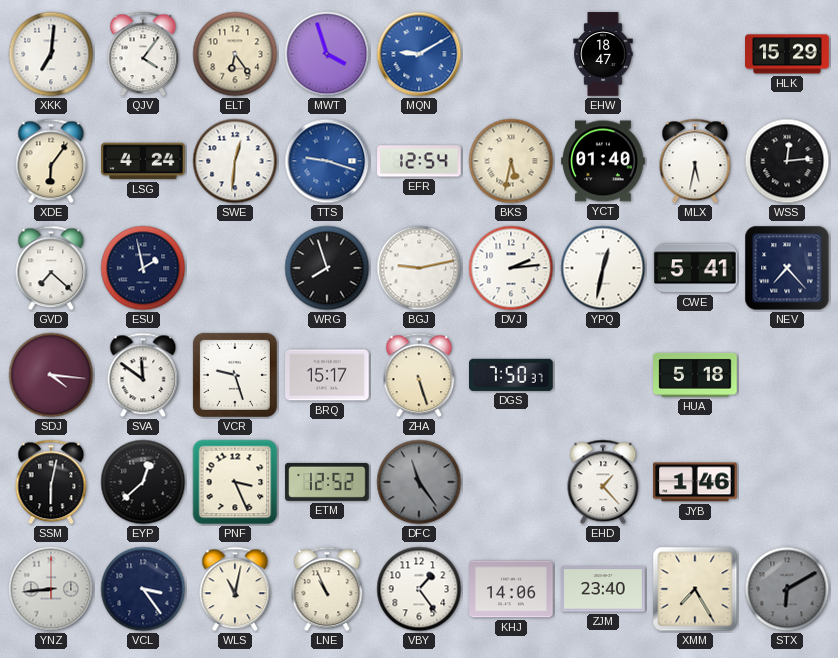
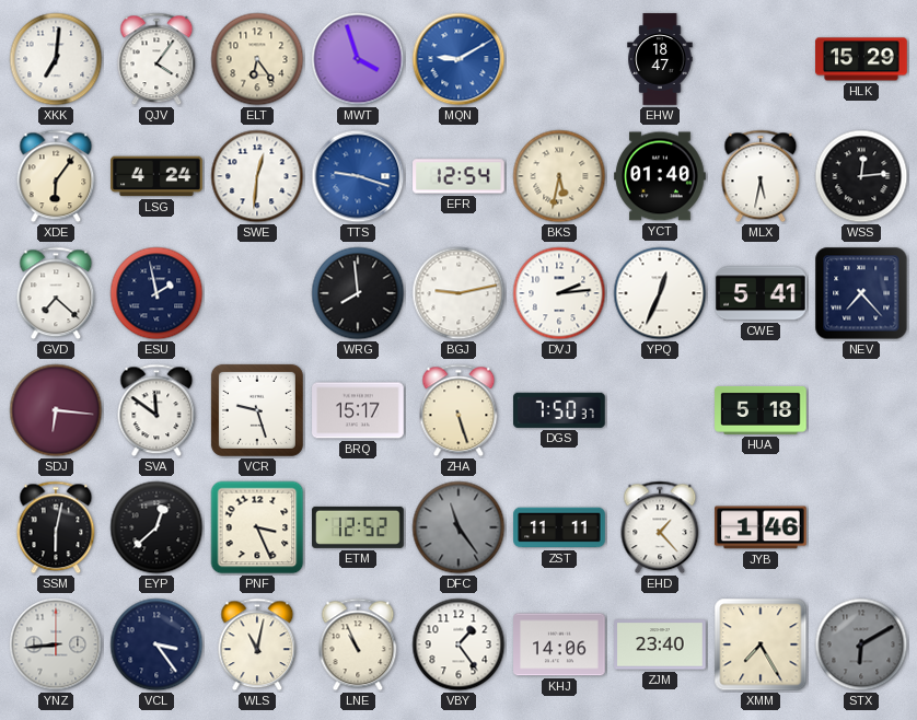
WRG: 7:57 -> 7:59 (358, 293)
YPQ: 12:32 -> 12:34 (660, 293)
SDJ: 4:16 -> 6:16 (56, 410)
ZST: none -> 11:11 (559, 527)
